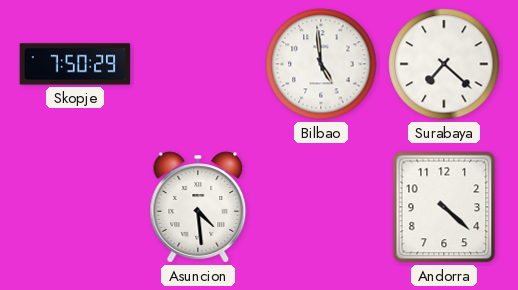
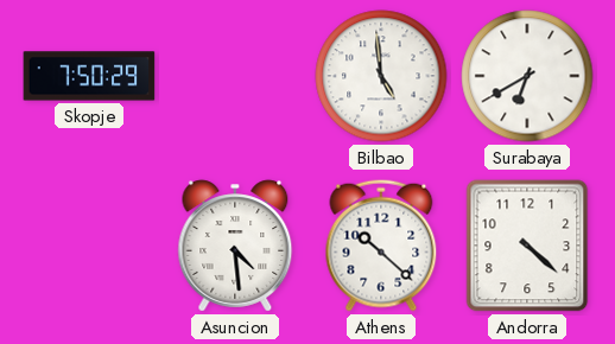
Surabaya: 7:22 -> 6:40 (527, 76)
Athens: none -> 10:22 (381, 246)
